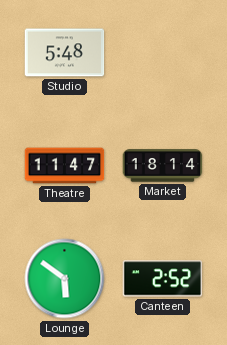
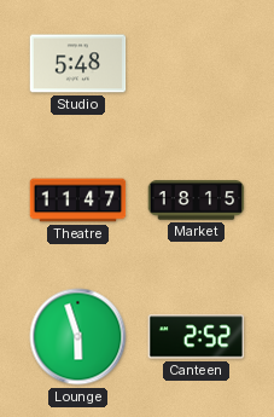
Market: 18:14 -> 18:15 (197, 201)
Lounge: 5:51 -> 5:57 (78, 337)
